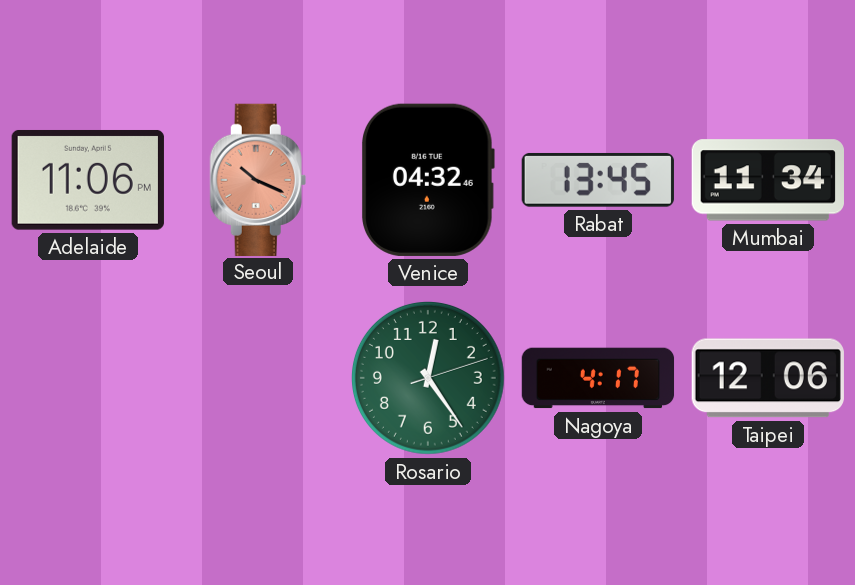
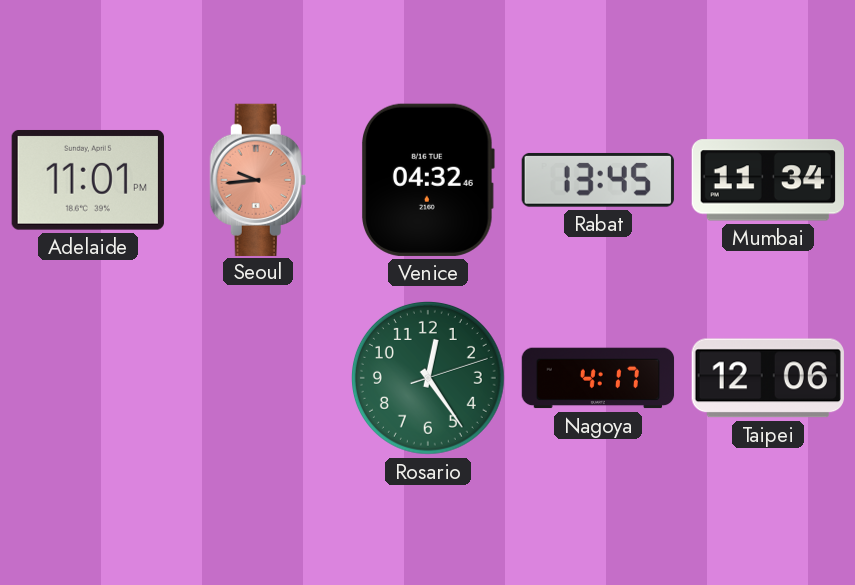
Adelaide: 11:06 -> 11:01 (88, 180)
Seoul: 10:19 -> 9:44 (258, 179)
